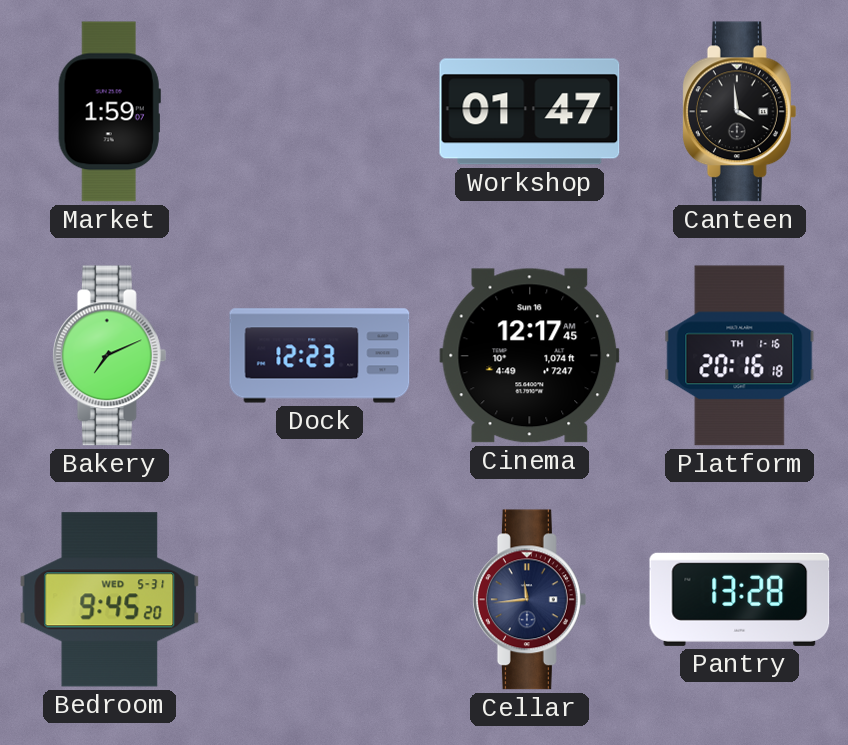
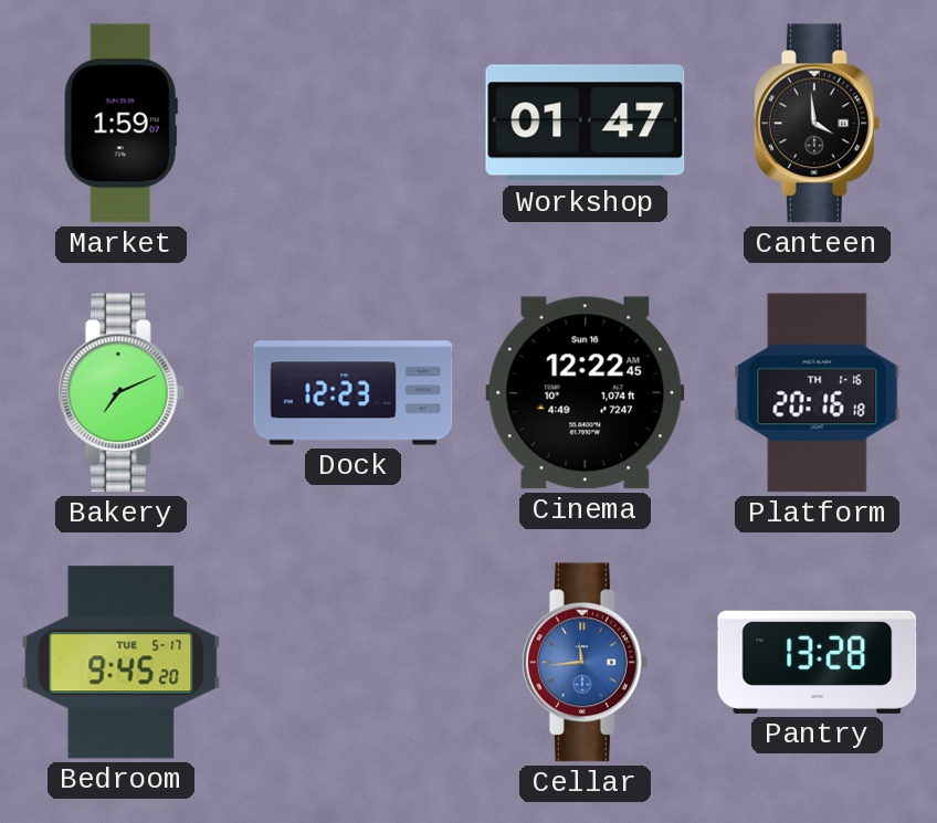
Cinema: 12:17 -> 12:22 (586, 393)
Bedroom date: WED 5-31 -> TUE 5-17 (122, 663)
Cellar dial: navy -> blue (585, 663)
